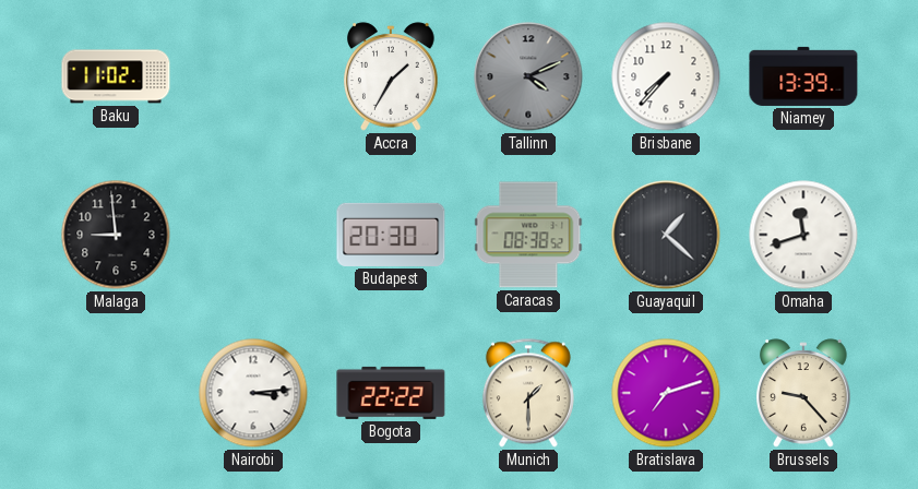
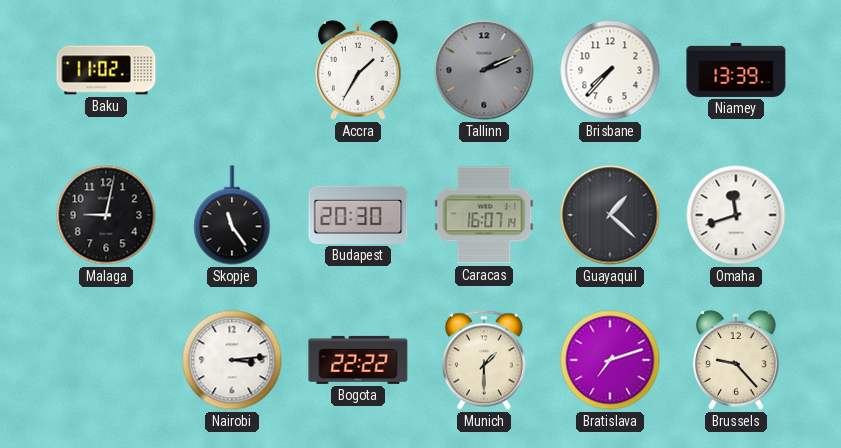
Tallinn: 4:11 -> 2:11 (484, 70)
Malaga: 8:59 -> 9:02 (106, 215)
Skopje: none -> 11:24 (232, 215)
Caracas: 08:38 -> 16:07 (484, 215)
